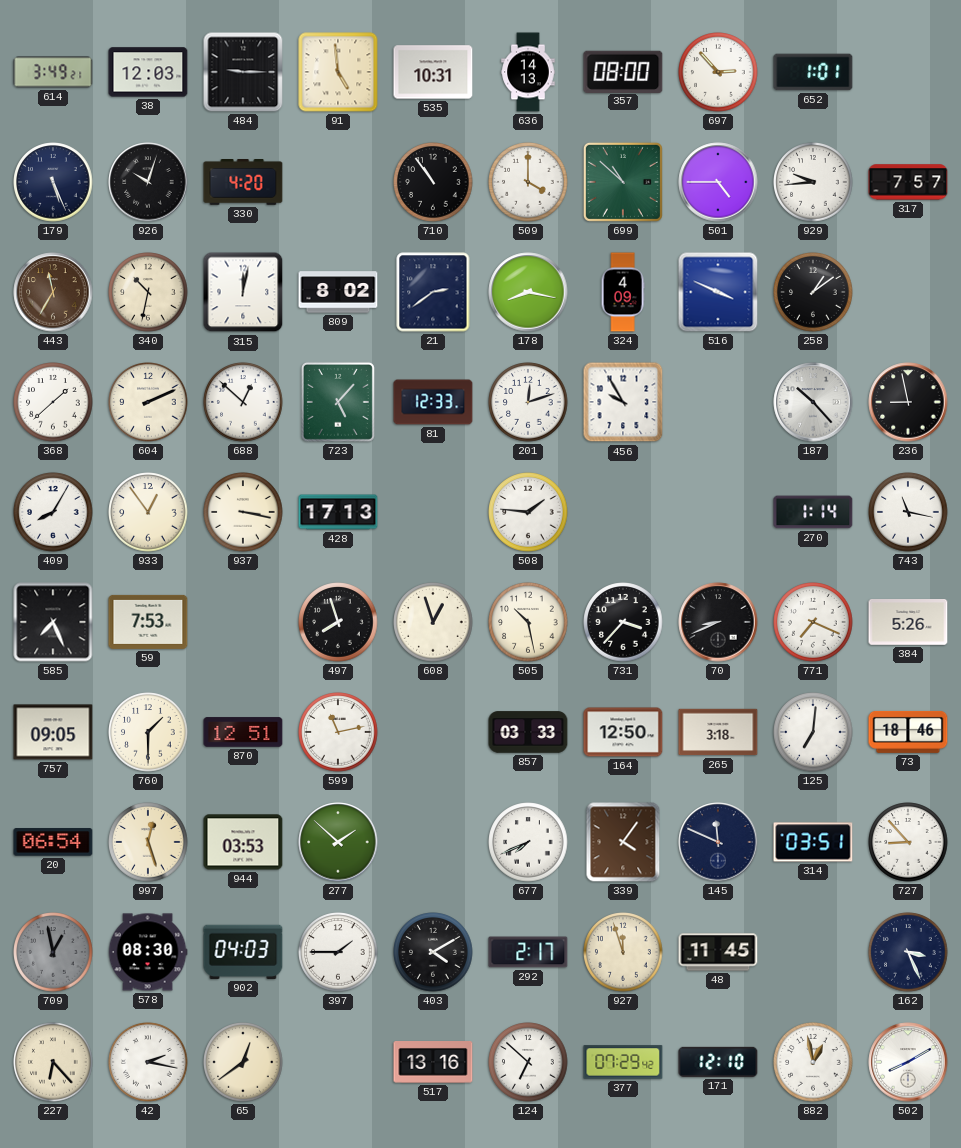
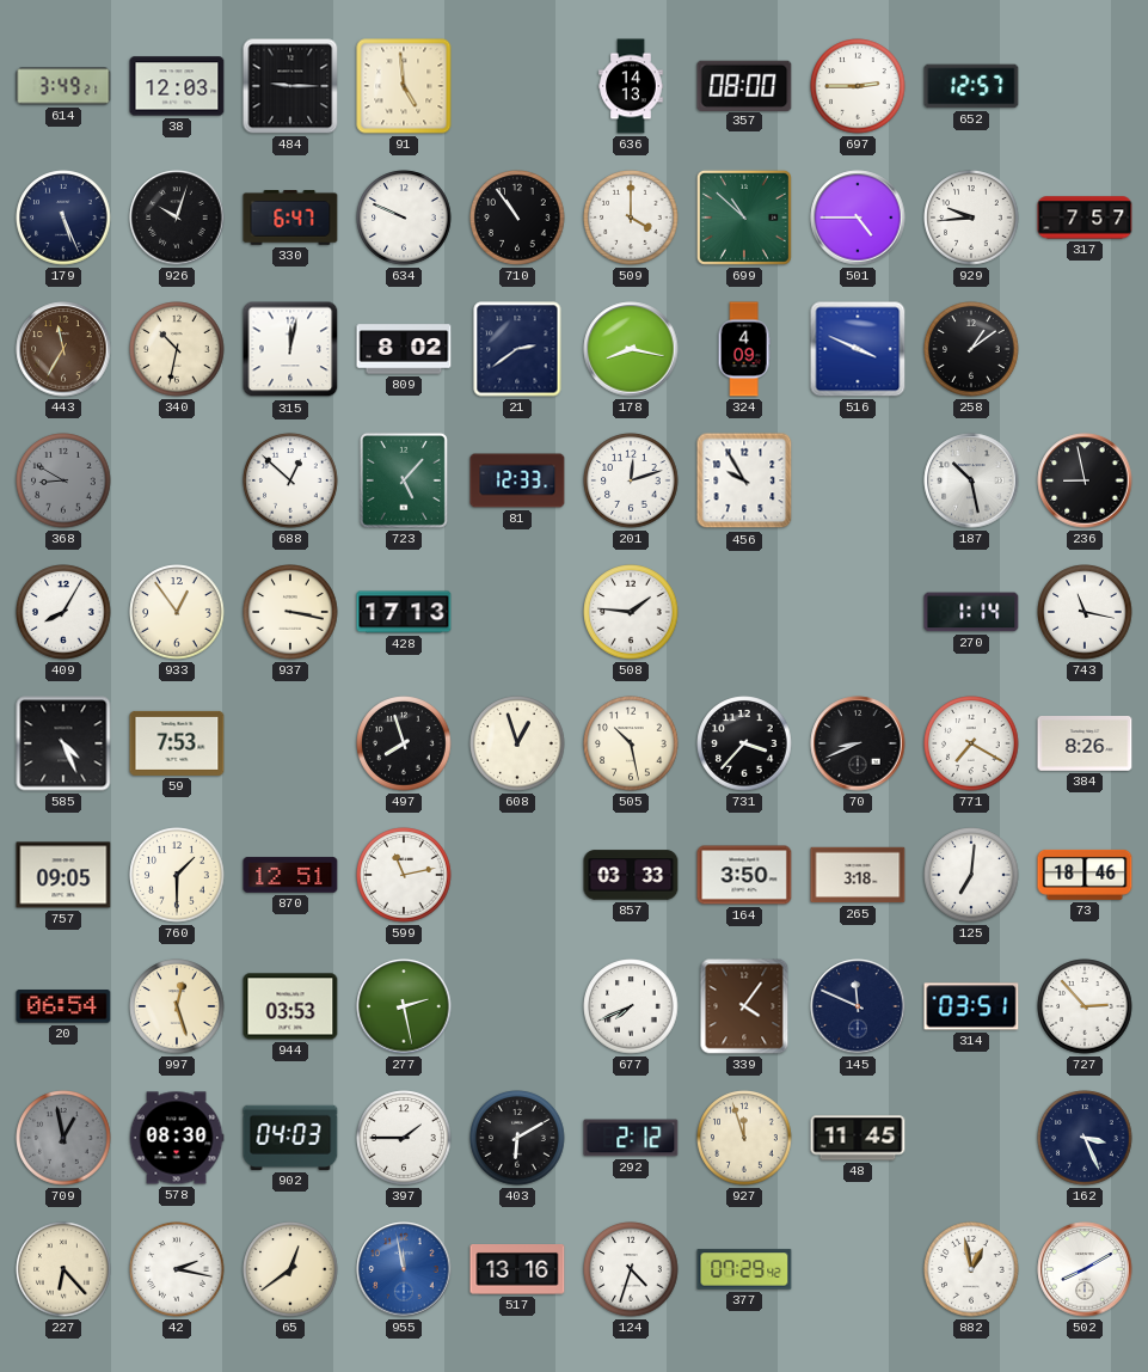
535: 10:31 -> none (433, 72)
697: 2:53 -> 2:45 (858, 86)
652: 1:01 -> 12:57 (971, 86)
330: 4:20 -> 6:47 (290, 219)
634: none -> 9:49 (404, 218)
368: 1:38 -> 8:50 (63, 480)
368 dial: white -> grey (63, 480)
604: 2:11 -> none (148, 402)
187: 10:23 -> 10:28 (971, 480)
585: 7:26 -> 4:26 (63, 743)
771: 7:19 -> 7:20 (971, 743)
384: 5:26 -> 8:26 (1085, 743)
164: 12:50 -> 3:50 (744, 875)
277: 1:52 -> 2:28 (404, 1006)
727: 8:53 -> 2:53 (1085, 1006)
403: 4:10 -> 6:10 (517, 1138)
292: 2:17 -> 2:12 (631, 1138)
955: none -> 11:58 (404, 1269)
124: 6:52 -> 4:33 (631, 1269)
171: 12:10 -> none (718, 1062)
